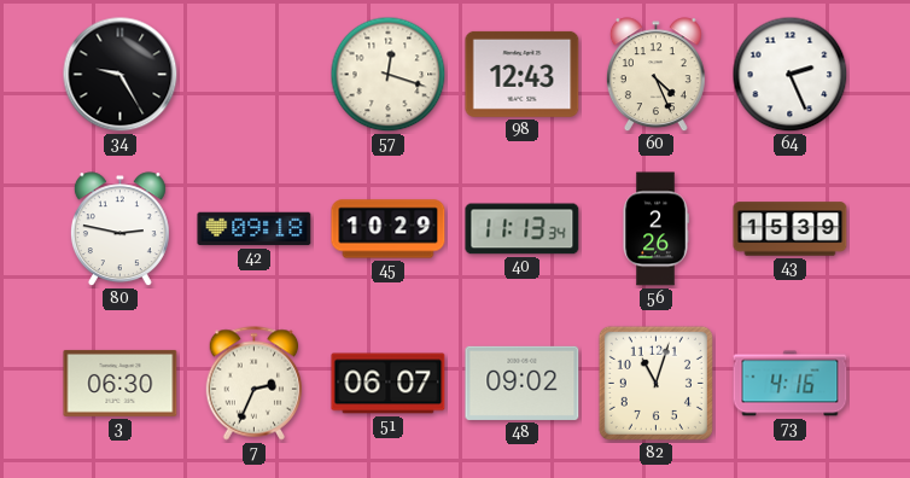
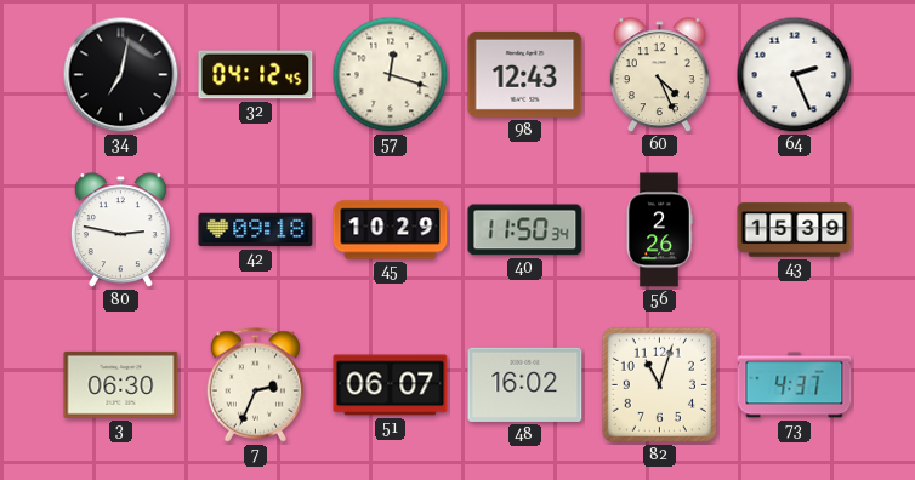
34: 9:25 -> 7:02 (121, 75)
32: none -> 04:12 (256, 75)
40: 11:13 -> 11:50 (525, 230)
48: 09:02 -> 16:02 (525, 384)
73: 4:16 -> 4:37 (795, 385)
